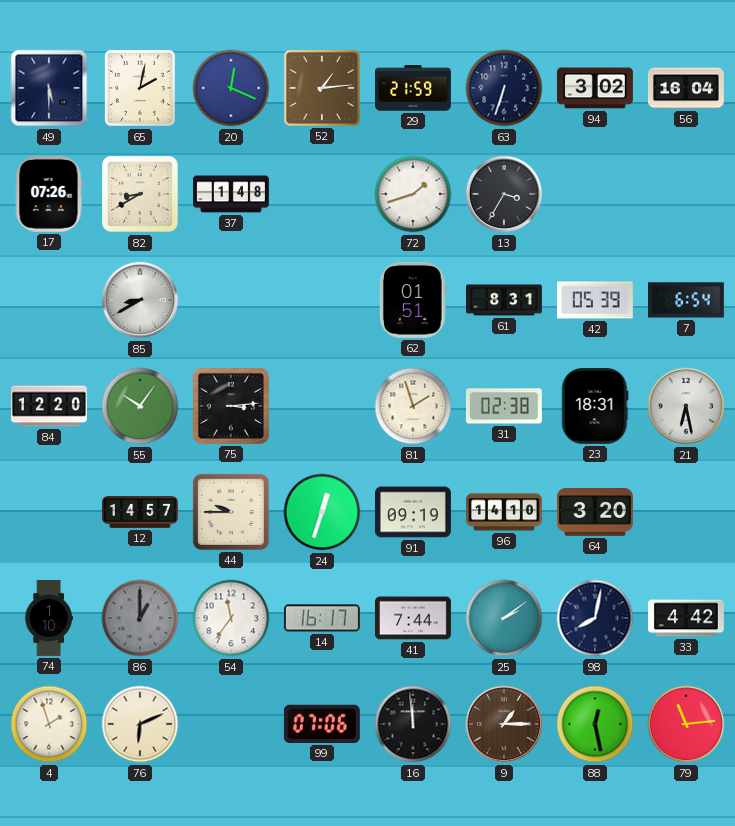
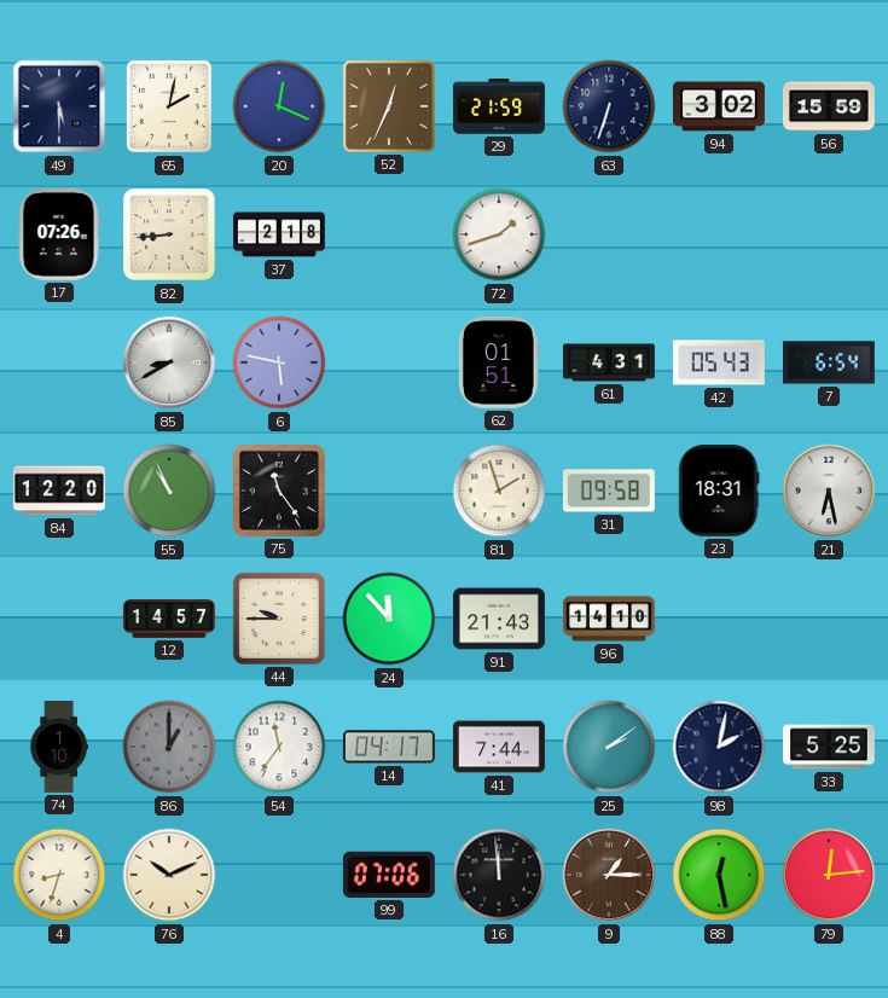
52: 1:14 -> 12:34 (389, 106)
56: 16:04 -> 15:59 (830, 106)
82: 8:40 -> 8:44 (169, 234)
37: 1:48 -> 2:18 (280, 234)
13: 3:35 -> none (504, 194)
6: none -> 5:47 (279, 362)
61: 8:31 -> 4:31 (610, 362)
42: 05:39 -> 05:43 (719, 362)
55: 10:06 -> 10:56 (169, 491)
75: 3:14 -> 11:24 (279, 491)
31: 02:38 -> 09:58 (609, 491)
24: 12:33 -> 11:53 (389, 619)
91: 09:19 -> 21:43 (499, 619)
64: 3:20 -> none (595, 512)
14: 16:17 -> 04:17 (389, 747)
98: 8:02 -> 2:02 (719, 747)
33: 4:42 -> 5:25 (829, 747)
4: 1:57 -> 8:33 (59, 875)
76: 6:11 -> 10:11 (169, 875)
79: 11:14 -> 12:14 (829, 875)
